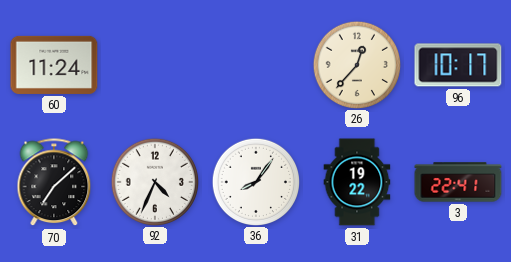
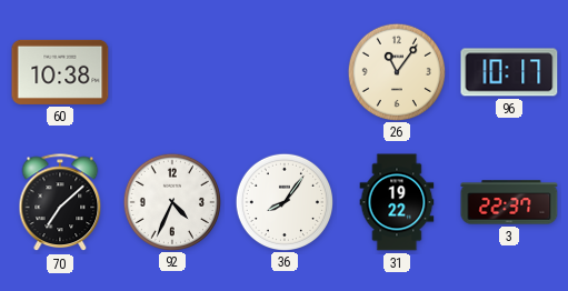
60: 11:24 -> 10:38 (60, 72)
26: 12:37 -> 11:06 (396, 71)
3: 22:41 -> 22:37 (509, 202)
